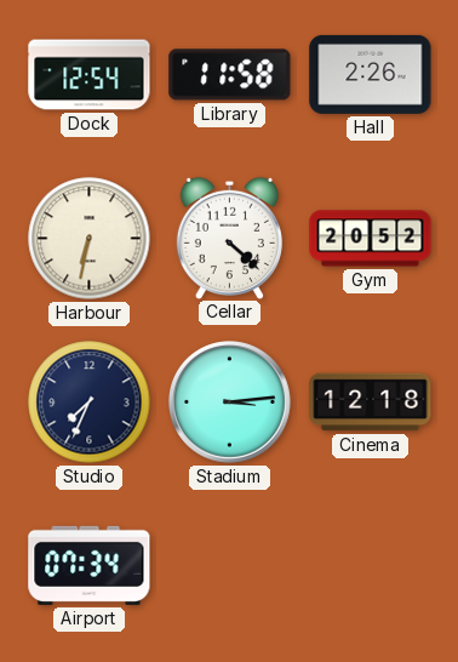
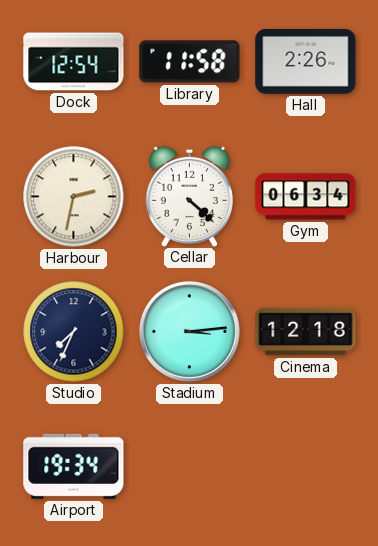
Harbour: 6:32 -> 2:32 (74, 197)
Gym: 20:52 -> 06:34 (306, 197)
Airport: 07:34 -> 19:34 (74, 466)
